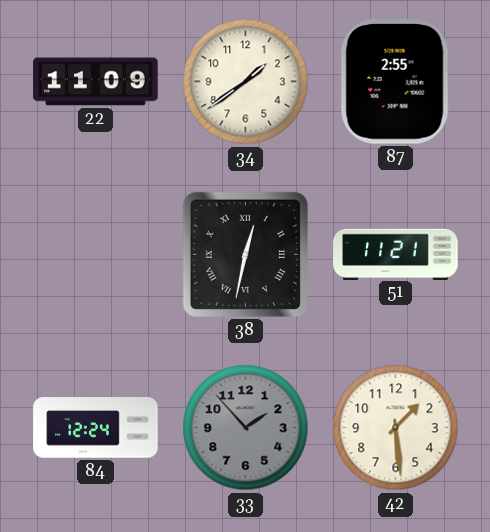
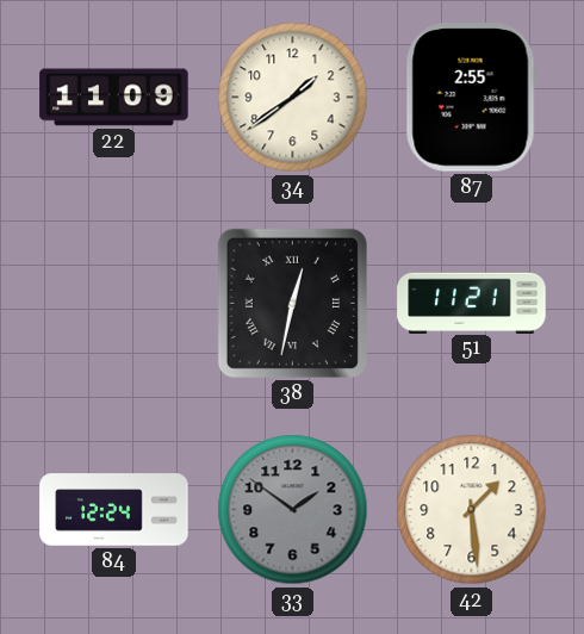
33: 1:53 -> 1:51 (293, 510)
